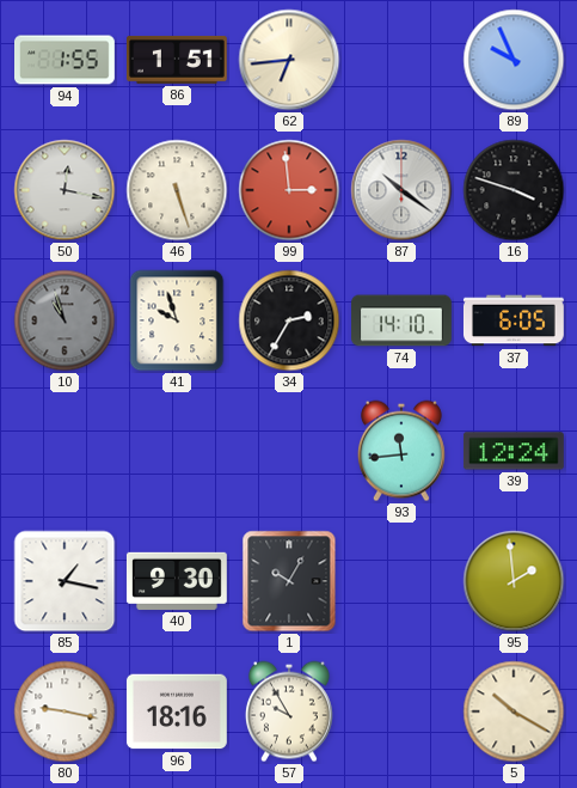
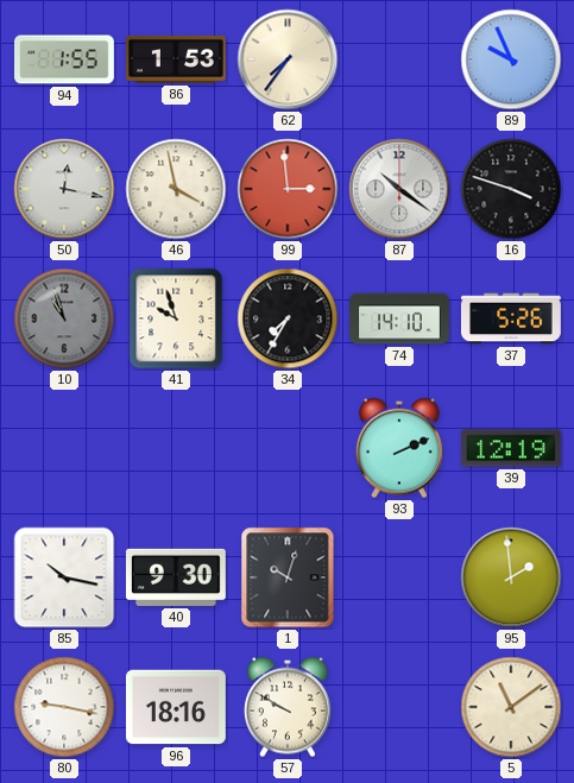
86: 1:51 -> 1:53 (176, 59)
62: 6:44 -> 7:36 (288, 59)
46: 5:27 -> 3:58 (176, 189)
34: 2:35 -> 7:35 (288, 318)
37: 6:05 -> 5:26 (511, 318)
93: 11:44 -> 2:11 (399, 448)
39: 12:24 -> 12:19 (511, 448)
85: 1:17 -> 10:17 (64, 577)
1: 10:05 -> 10:03 (288, 577)
57: 9:55 -> 9:50 (288, 707)
5: 10:20 -> 11:09 (511, 707)
